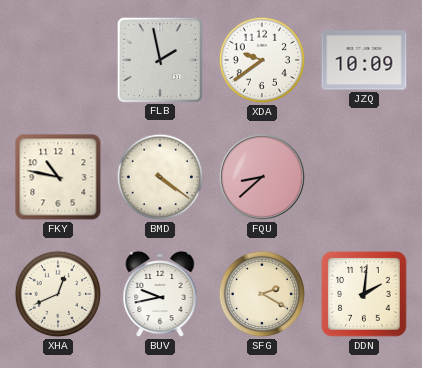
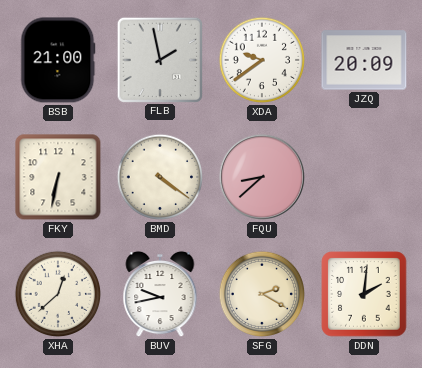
BSB: none -> 21:00 (58, 60)
JZQ: 10:09 -> 20:09 (364, 60)
FKY: 10:47 -> 6:32 (58, 177)
XHA: 12:41 -> 12:38 (58, 294)
